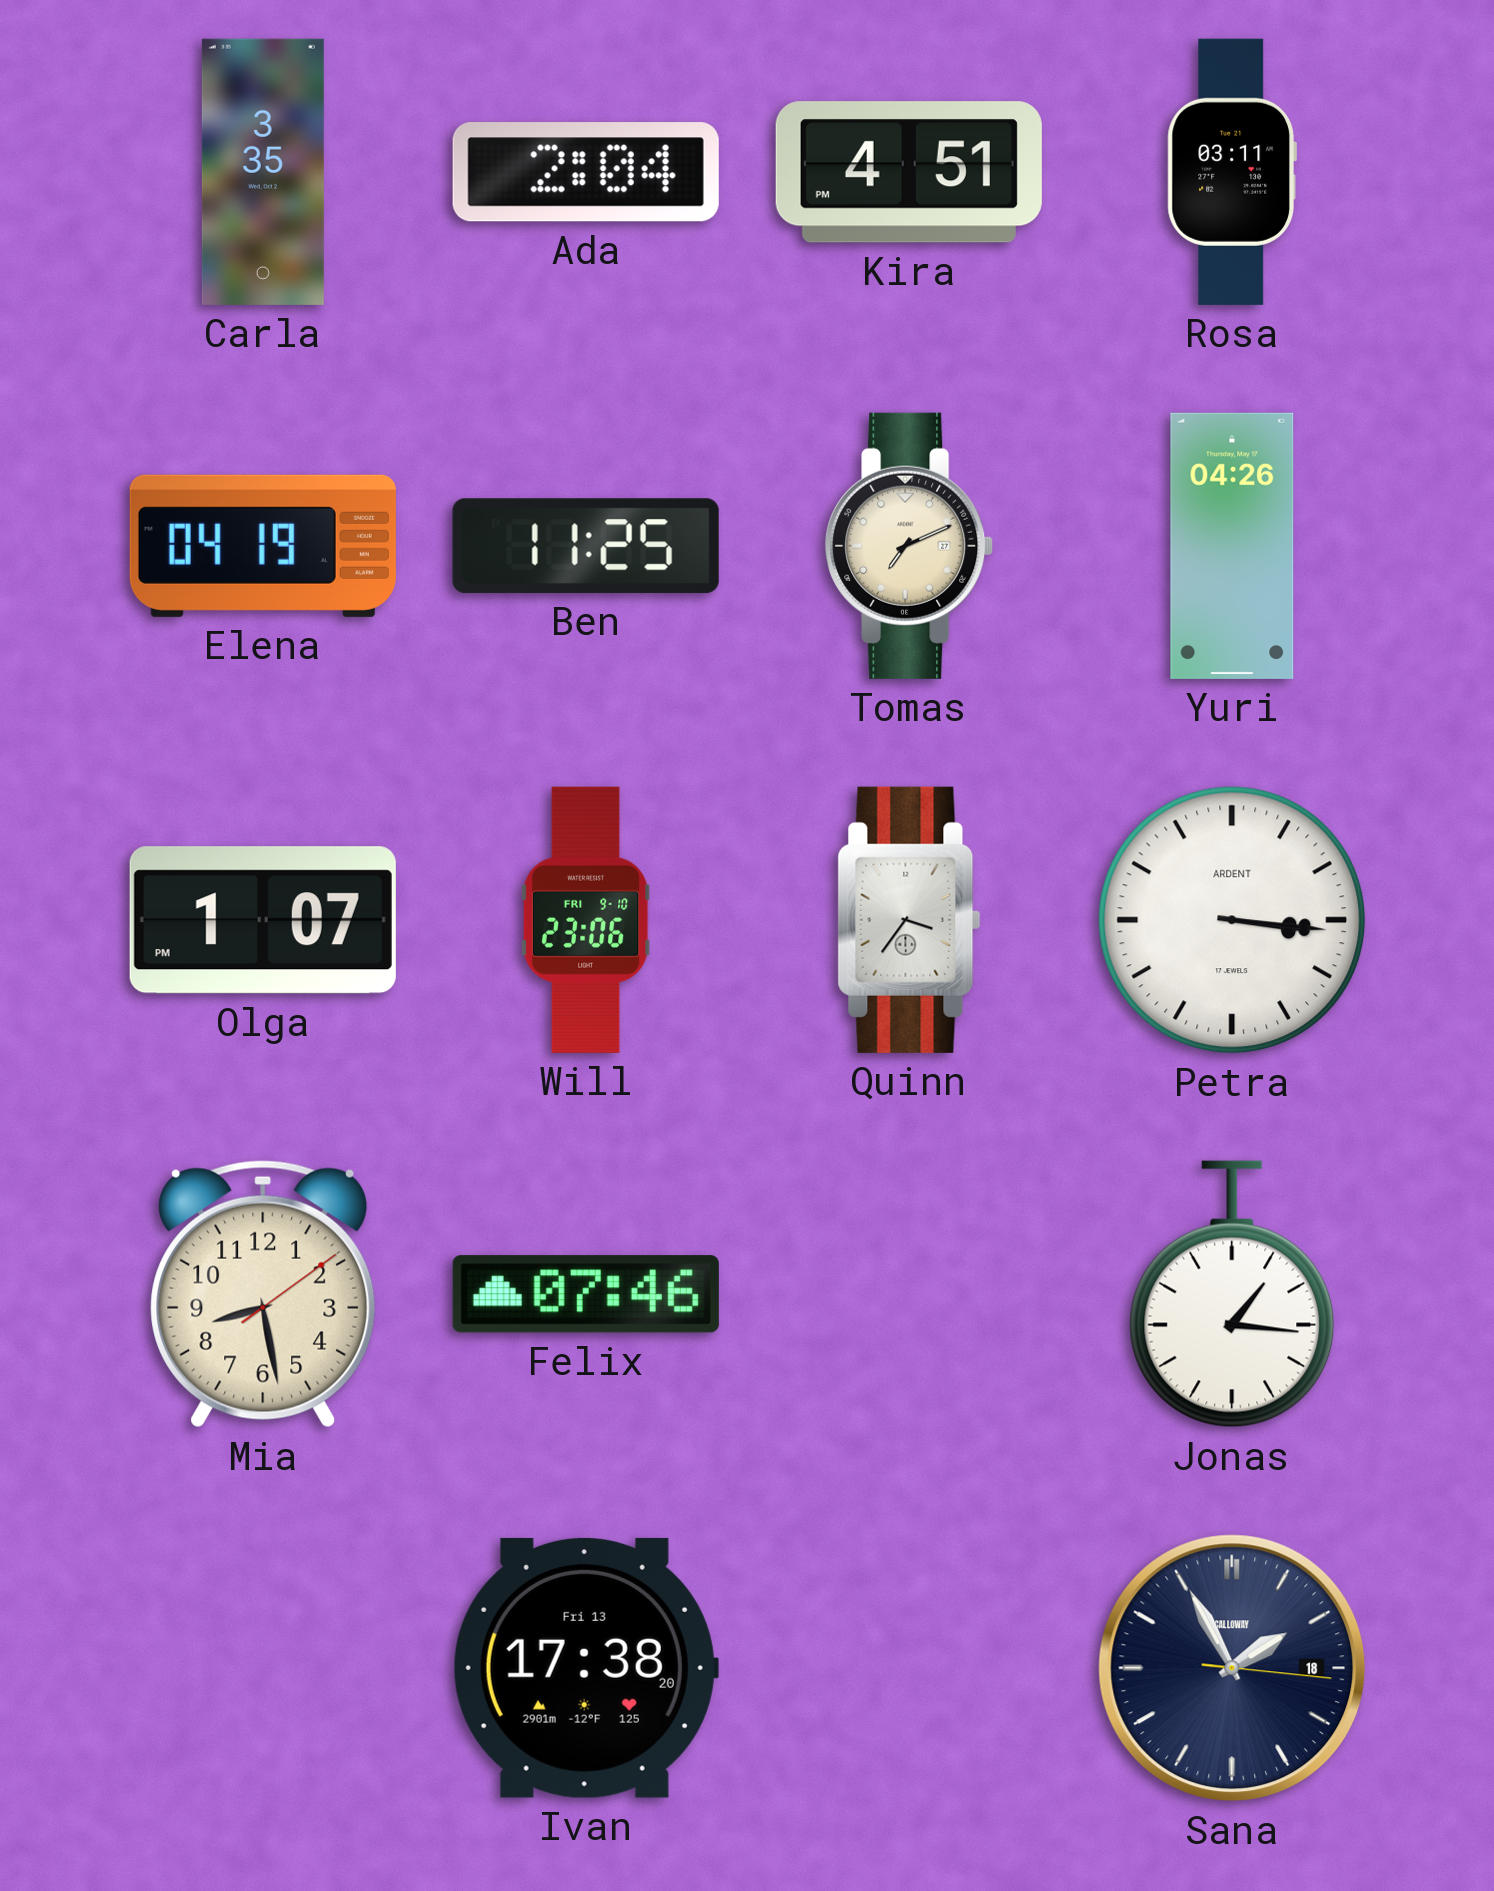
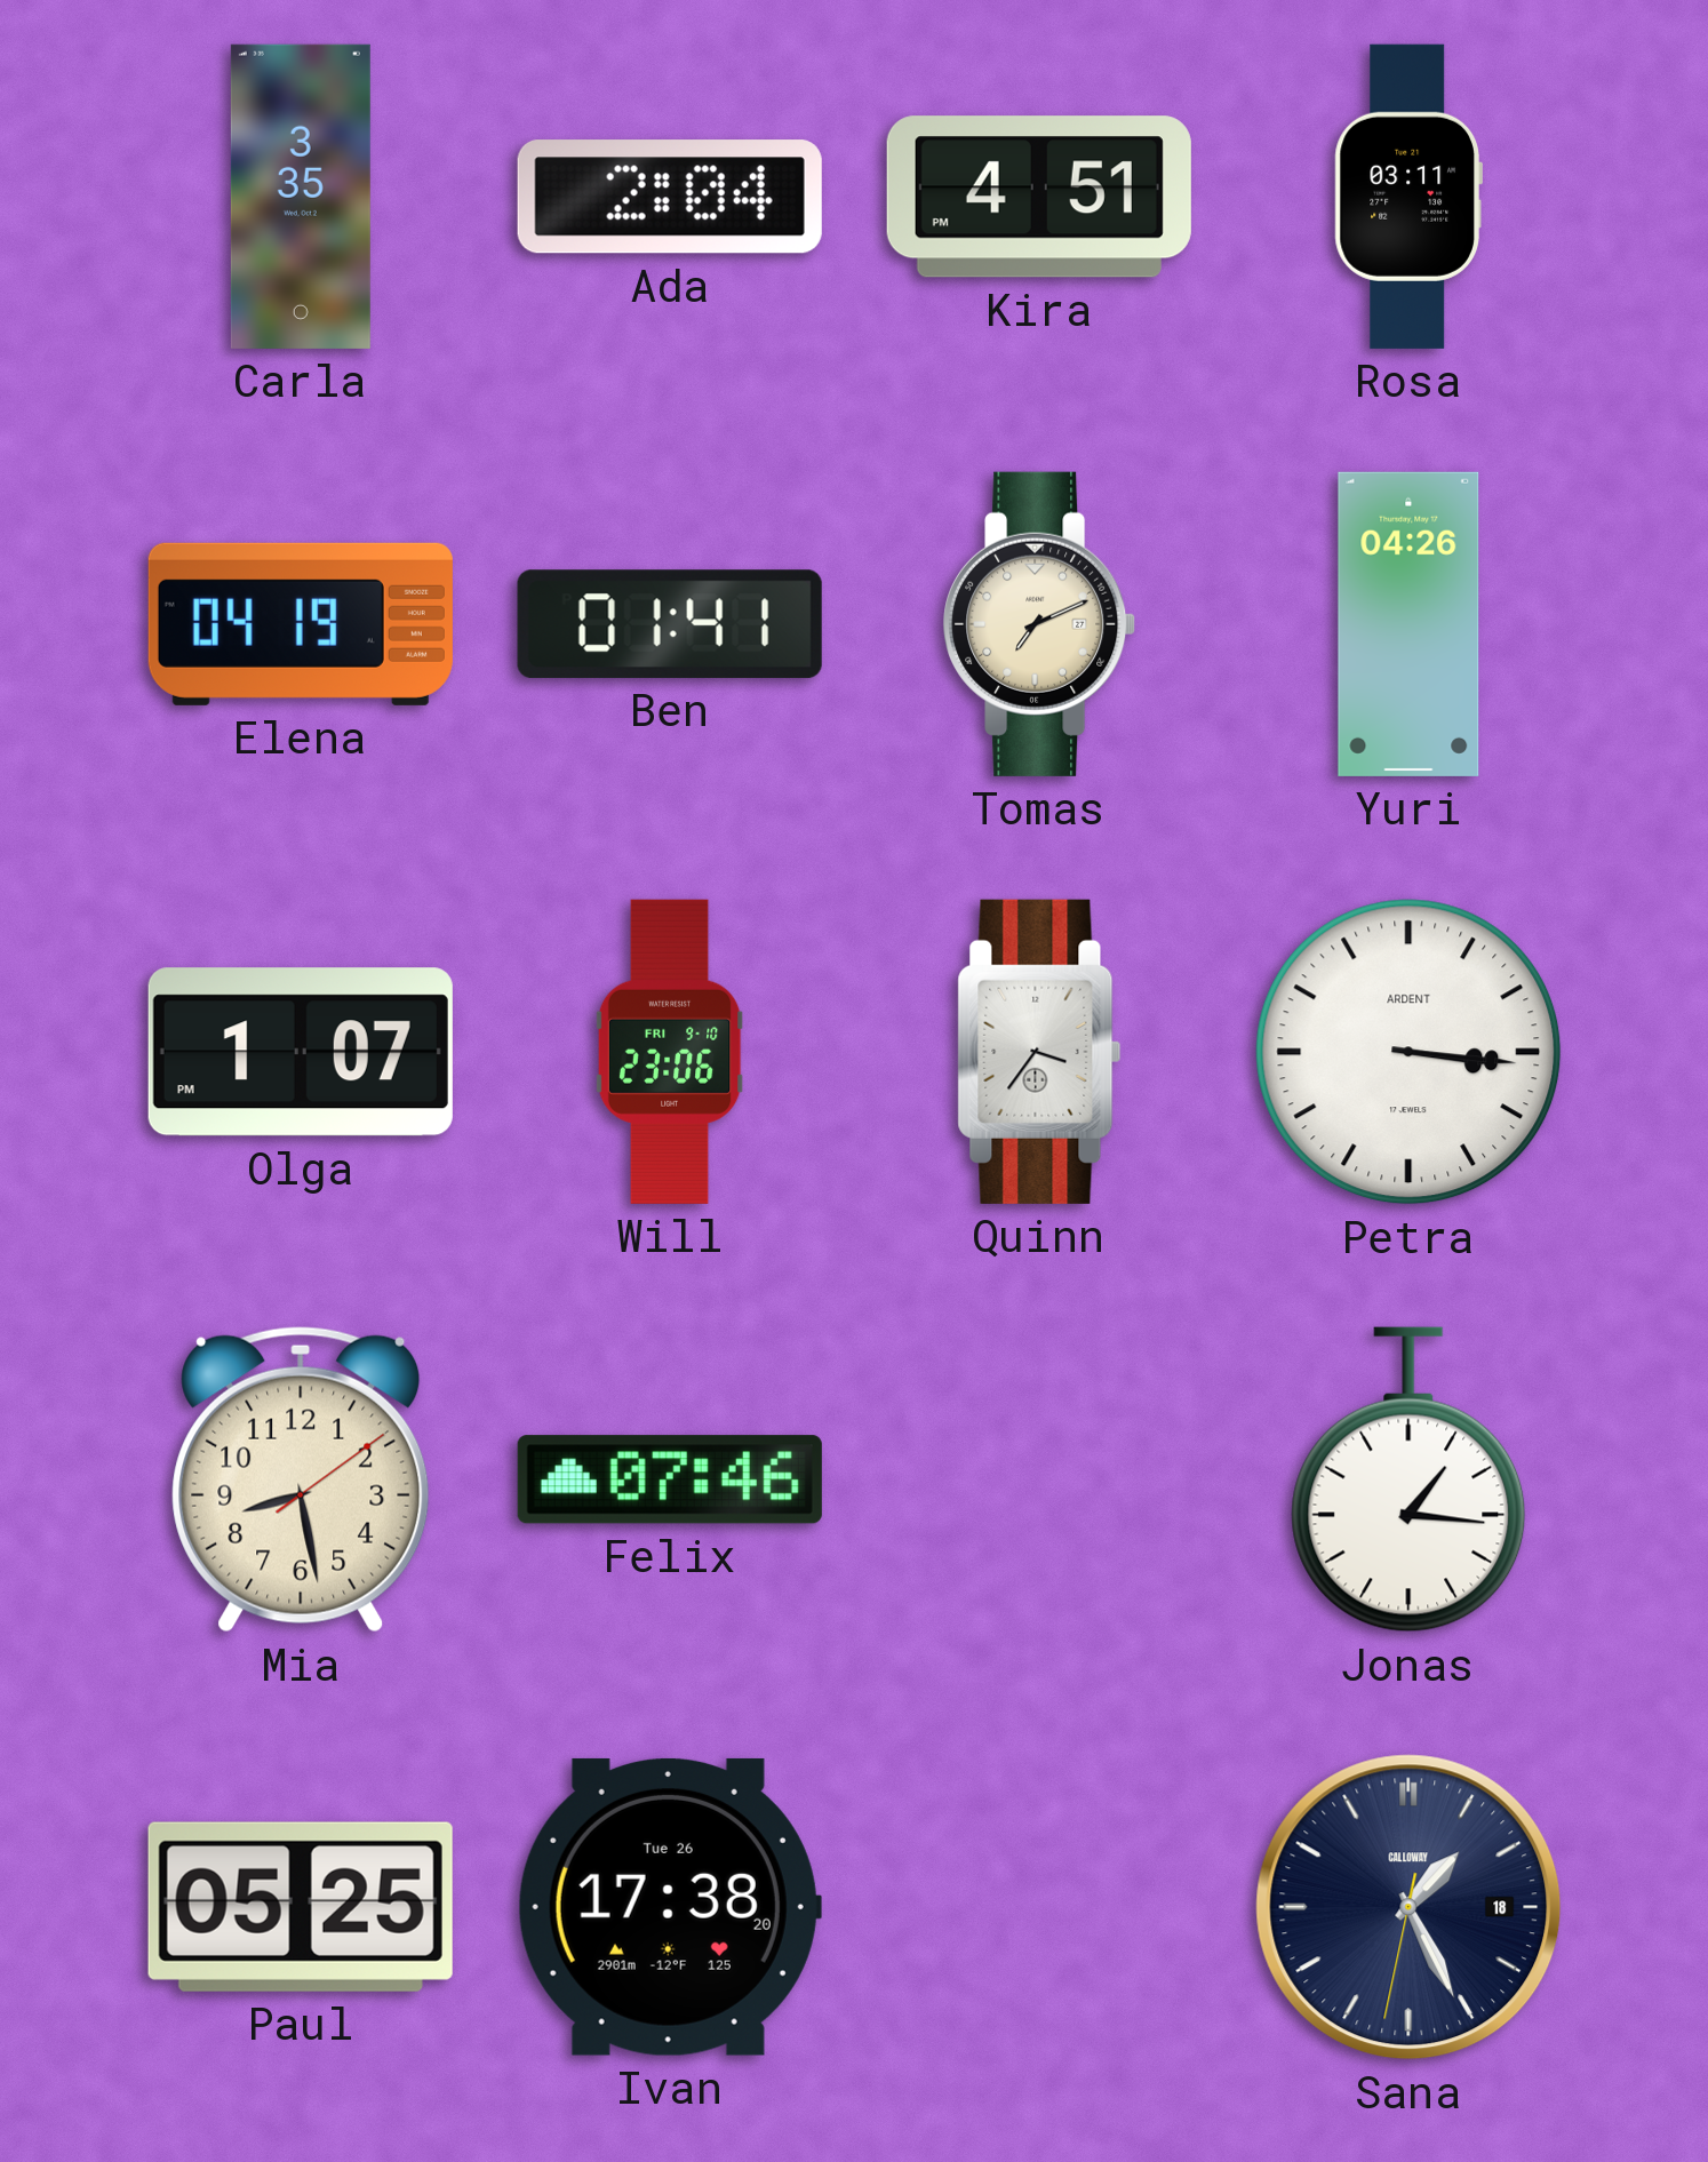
Ben: 11:25 -> 01:41 (670, 624)
Paul: none -> 05:25 (301, 1907)
Ivan date: Fri 13 -> Tue 26 (670, 1907)
Sana: 1:55 -> 1:25 (1408, 1907)
